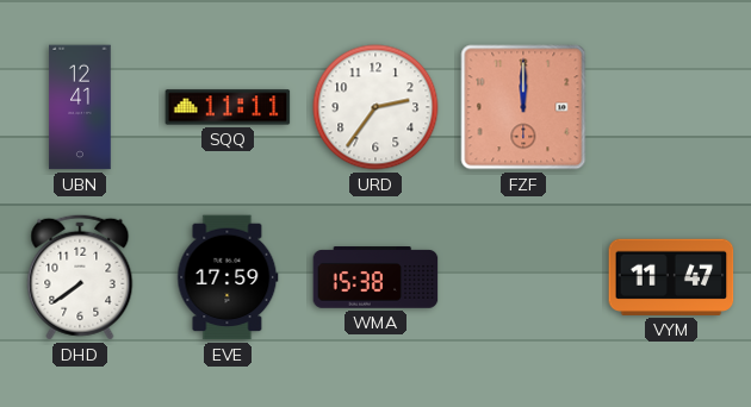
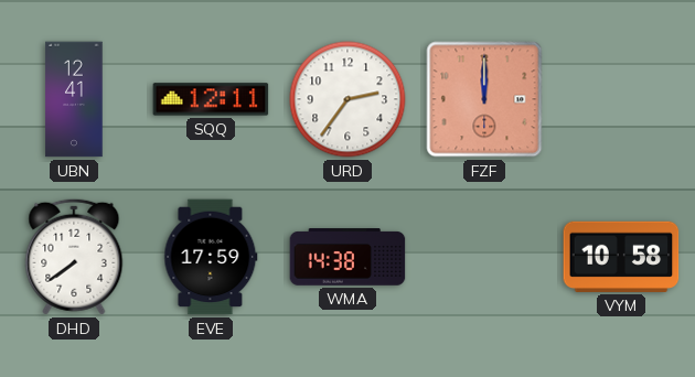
SQQ: 11:11 -> 12:11 (211, 99)
WMA: 15:38 -> 14:38 (347, 257)
VYM: 11:47 -> 10:58 (621, 257)
